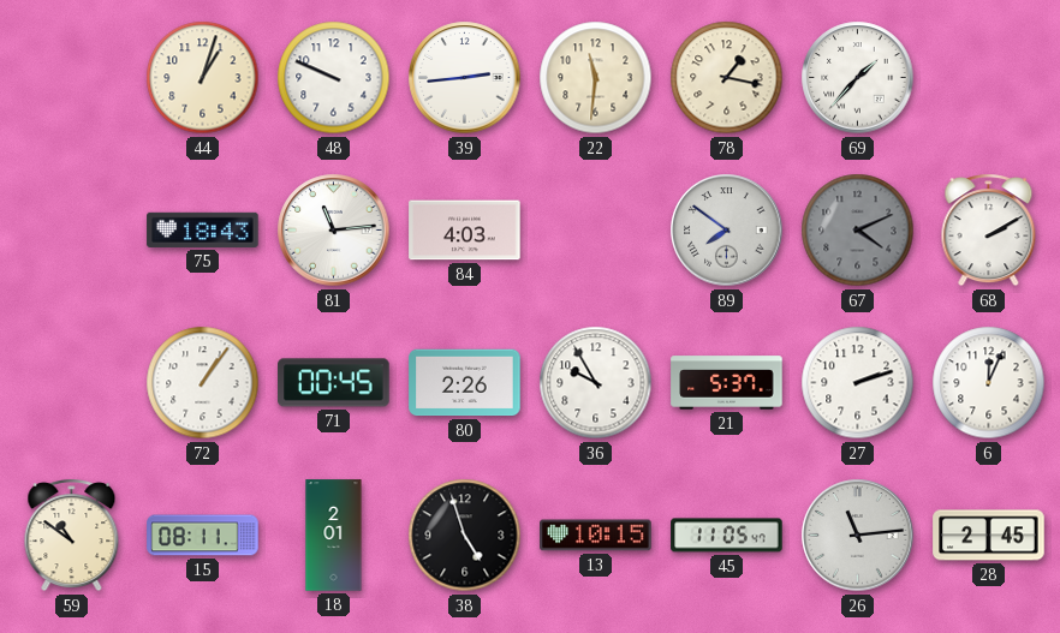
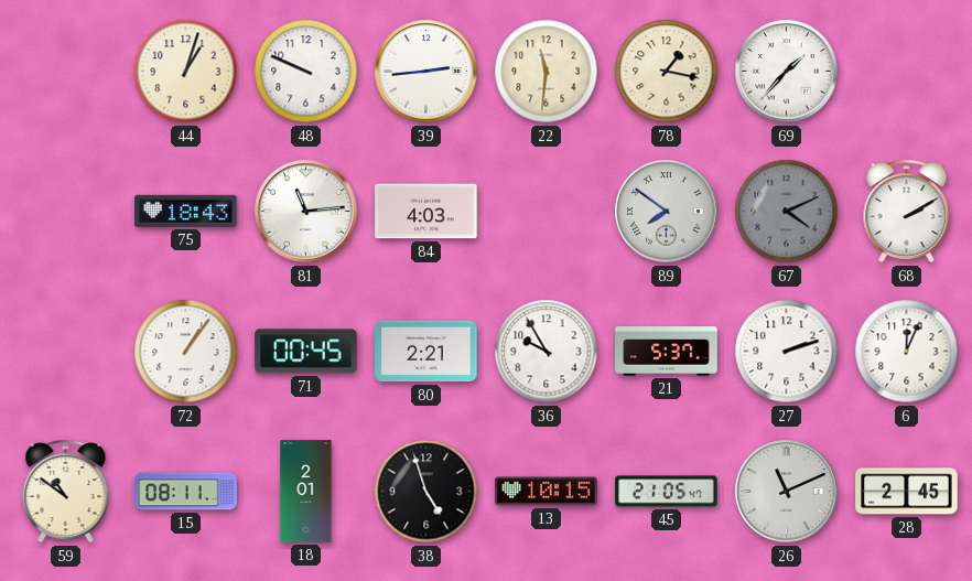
80: 2:26 -> 2:21 (426, 352)
45: 11:05 -> 21:05 (667, 492)
26: 11:14 -> 11:11 (787, 492)
